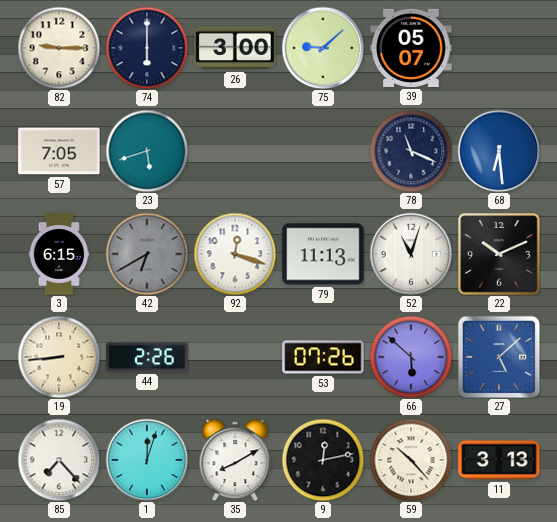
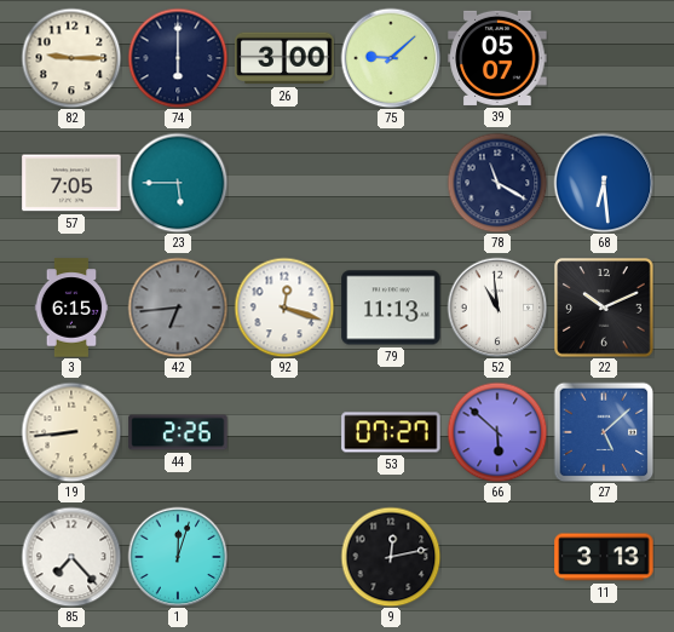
23: 5:42 -> 5:45 (178, 183)
78: 11:19 -> 11:20 (497, 183)
42: 6:40 -> 6:44 (178, 308)
52: 11:03 -> 10:59 (497, 308)
53: 07:26 -> 07:27 (391, 432)
35: 8:10 -> none (235, 460)
59: 10:23 -> none (411, 460)
